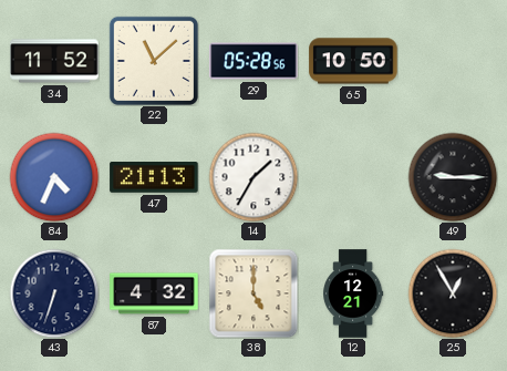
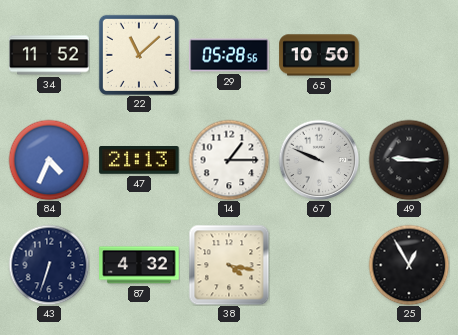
14: 1:35 -> 1:15 (229, 160)
67: none -> 9:49 (319, 160)
38: 5:00 -> 4:17 (229, 265)
12: 12:21 -> none (354, 293)
